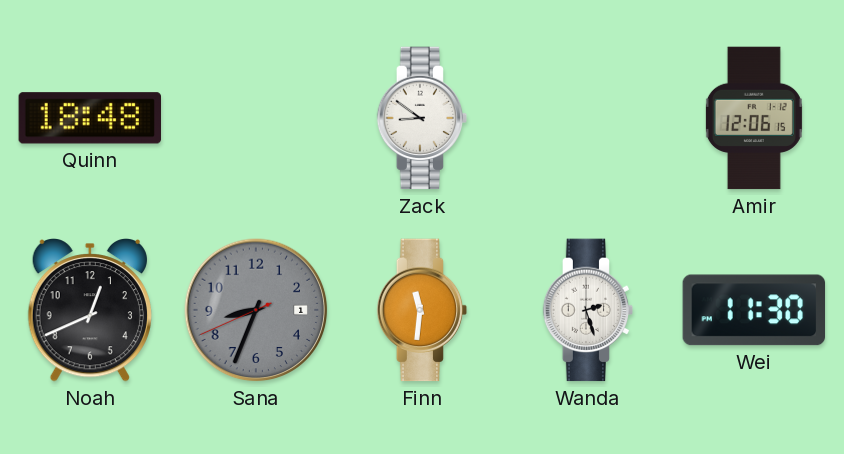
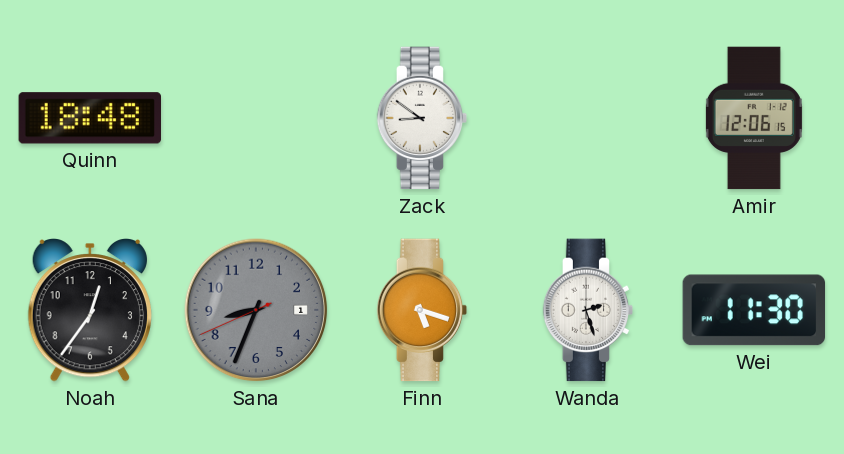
Noah: 12:41 -> 12:36 (90, 311)
Finn: 11:31 -> 5:18 (422, 310)
